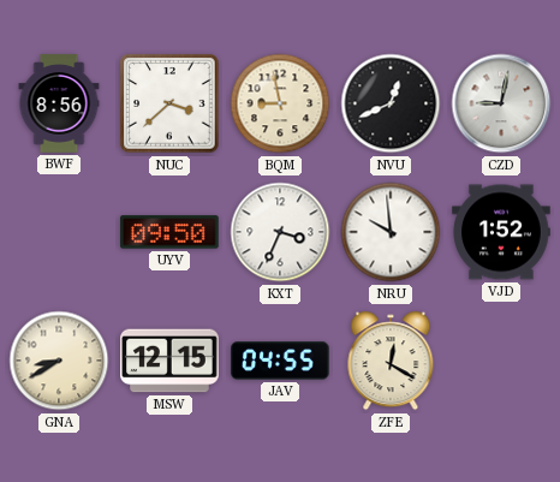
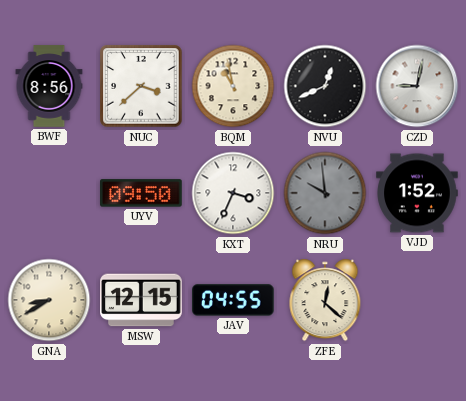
BQM: 8:58 -> 10:58 (233, 86)
NRU dial: white -> grey (325, 193)
ZFE: 12:20 -> 12:22 (325, 300)
